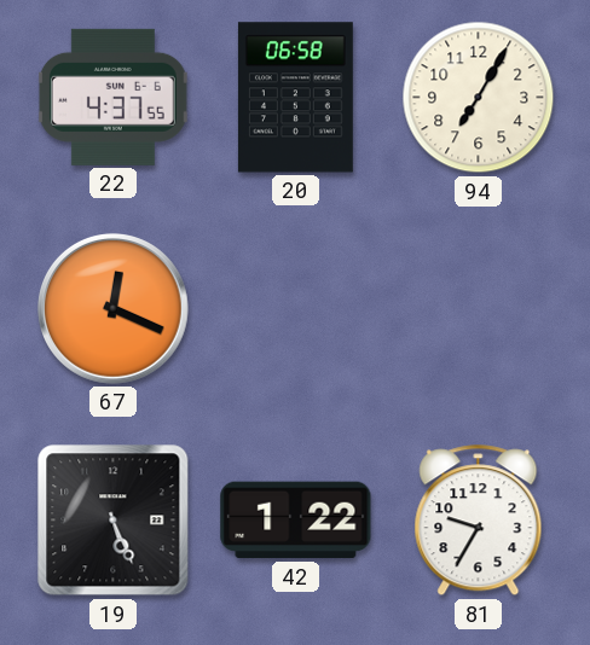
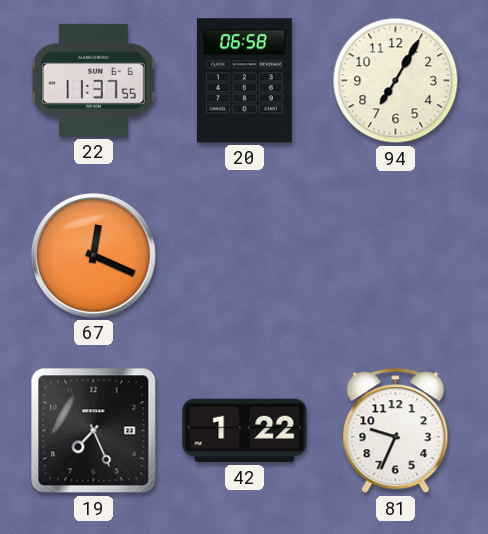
22: 4:37 -> 11:37 (93, 80)
19: 5:26 -> 7:26 (94, 431)
81: 9:35 -> 9:34 (396, 431)
